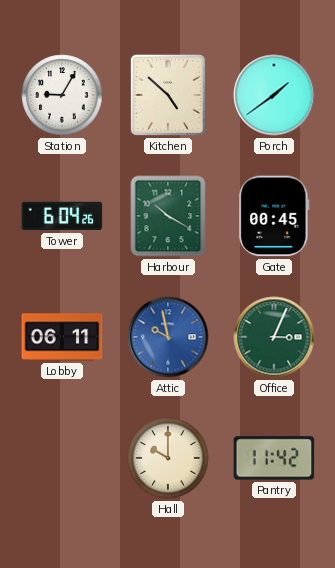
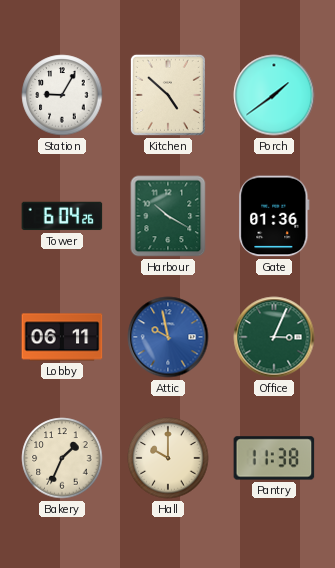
Gate: 00:45 -> 01:36 (274, 216)
Bakery: none -> 1:34 (62, 458)
Pantry: 11:42 -> 11:38 (274, 458)
